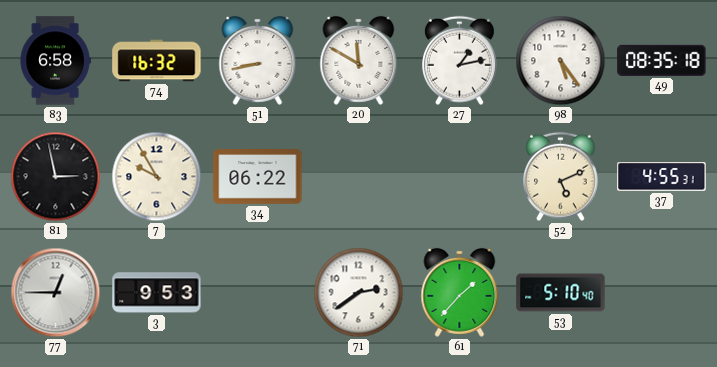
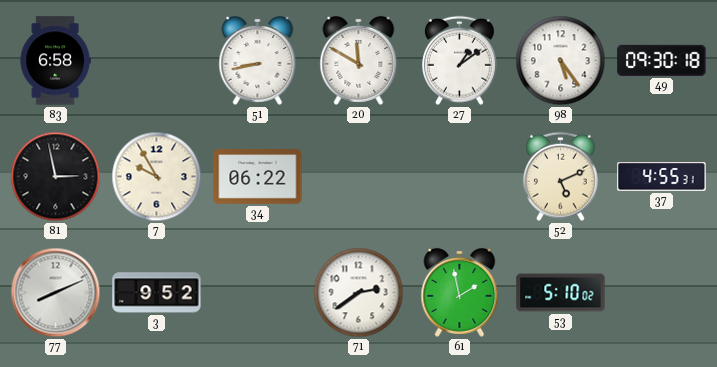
74: 16:32 -> none (157, 61)
27: 1:13 -> 1:09 (460, 61)
49: 08:35 -> 09:30 (662, 60)
77: 12:45 -> 8:11 (56, 293)
3: 9:53 -> 9:52 (157, 293)
61: 1:37 -> 1:58 (460, 292)
53: 5:10:40 -> 5:10:02 (561, 293)
